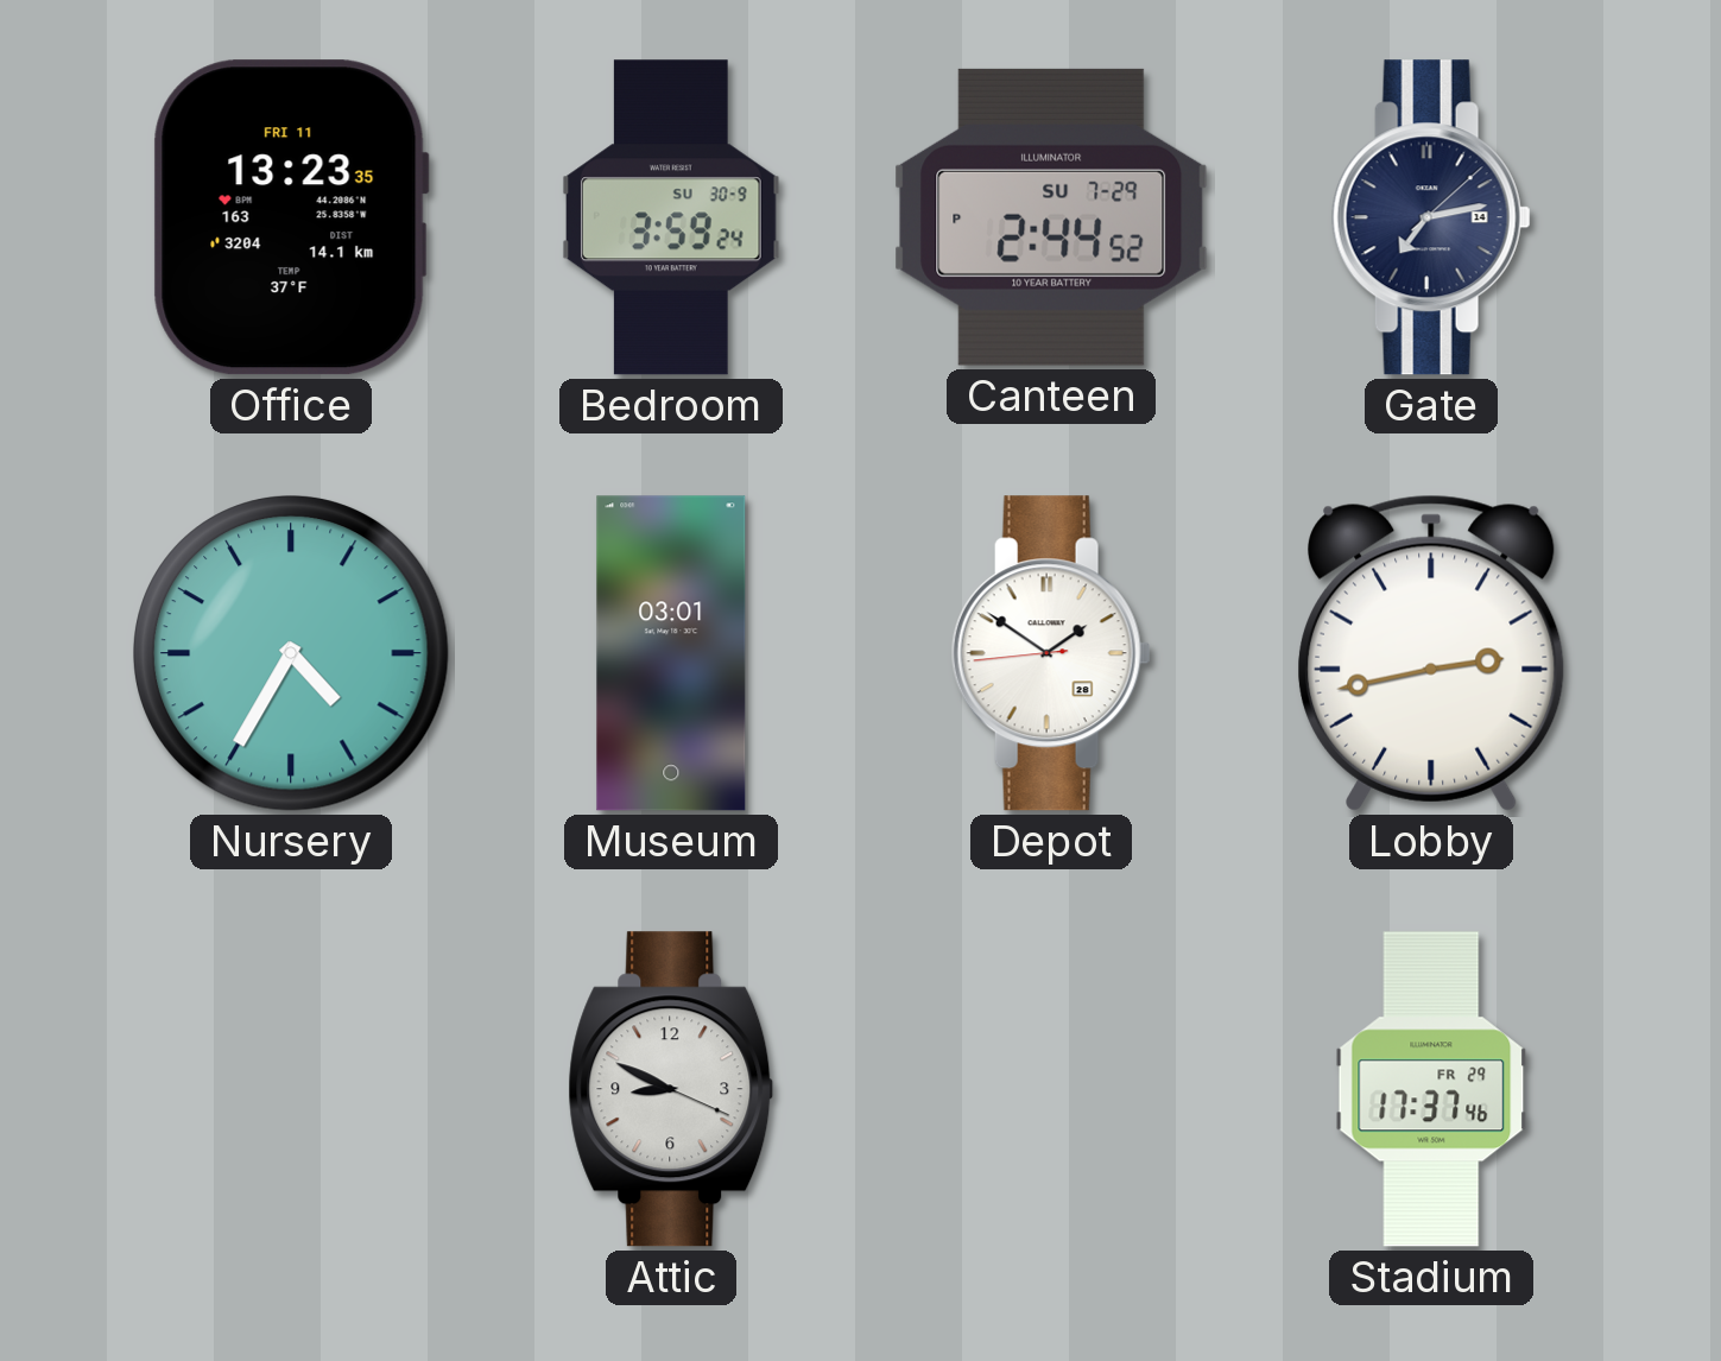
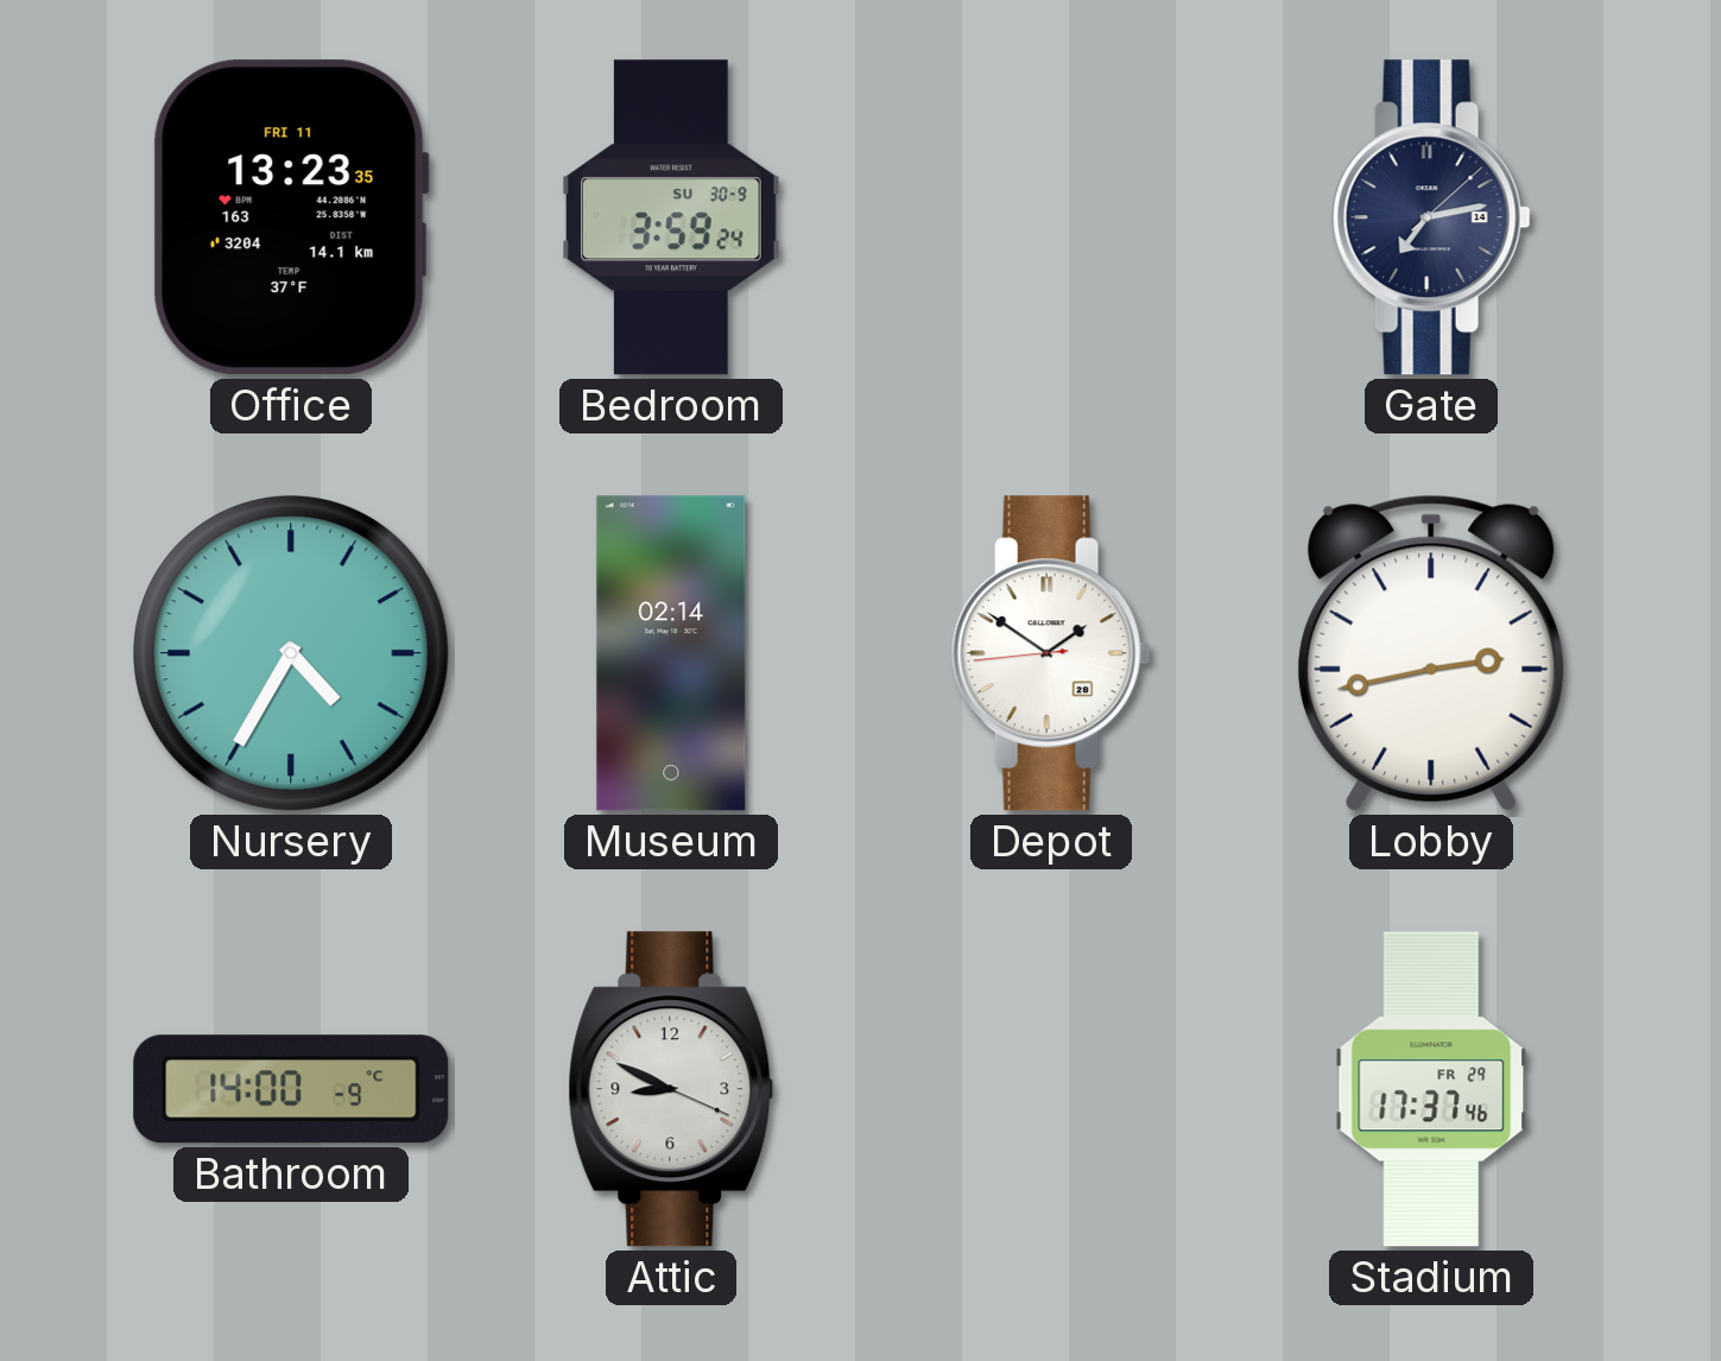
Canteen: 2:44 -> none (1051, 217)
Museum: 03:01 -> 02:14 (671, 653)
Bathroom: none -> 14:00 (291, 1089)
